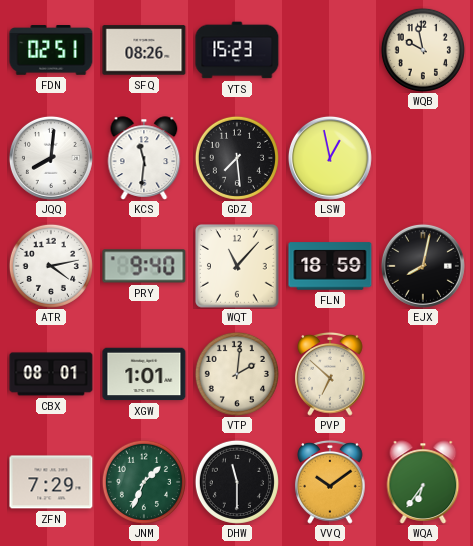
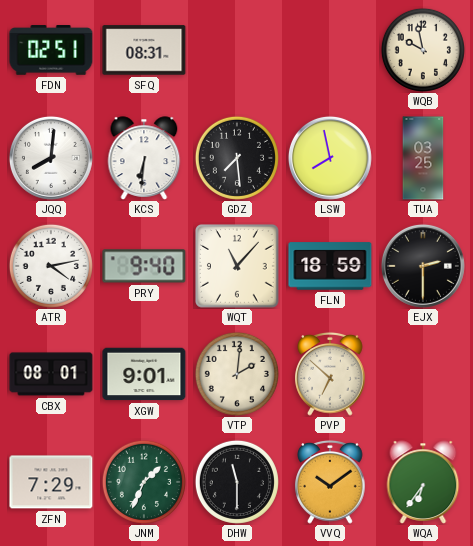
SFQ: 08:26 -> 08:31 (144, 50)
YTS: 15:23 -> none (237, 50)
KCS: 11:31 -> 6:31 (144, 158)
LSW: 12:58 -> 7:58 (330, 158)
TUA: none -> 03:25 (423, 158)
EJX: 8:02 -> 2:30 (423, 266)
XGW: 1:01 -> 9:01 (144, 374)
